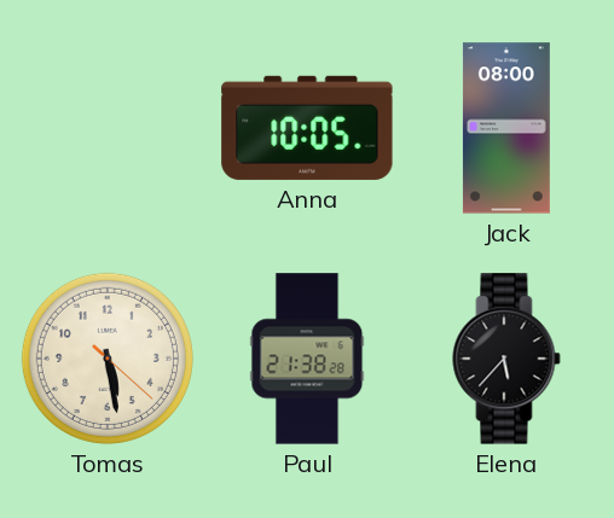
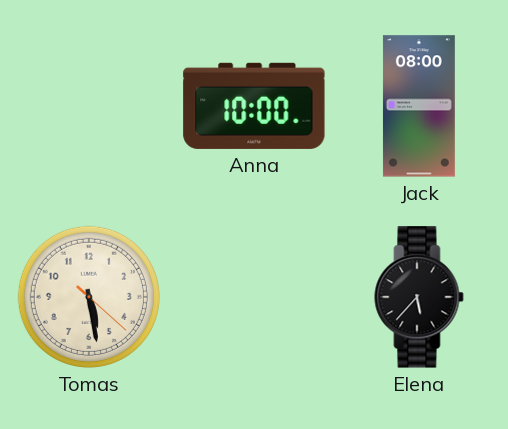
Anna: 10:05 -> 10:00 (254, 106)
Paul: 21:38 -> none (307, 359)
